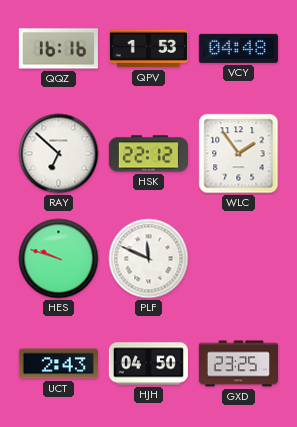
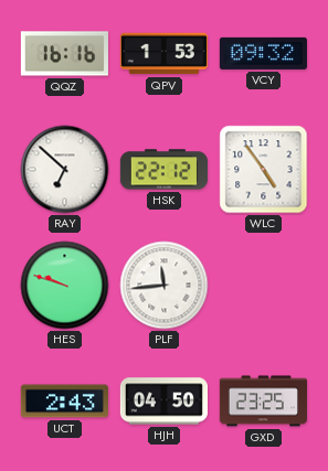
VCY: 04:48 -> 09:32 (263, 53)
WLC: 1:54 -> 4:54 (264, 170)
PLF: 11:49 -> 11:44 (165, 286)
